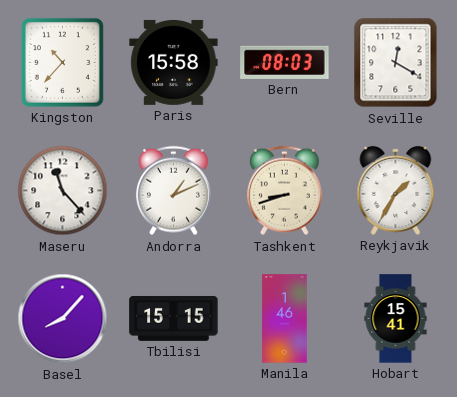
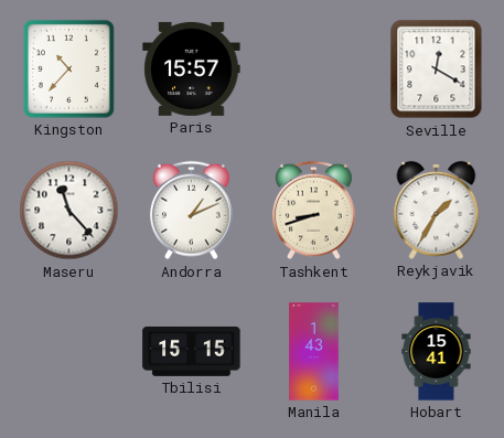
Paris: 15:58 -> 15:57 (192, 68)
Bern: 08:03 -> none (285, 62)
Basel: 8:07 -> none (63, 319)
Manila: 1:46 -> 1:43 (314, 352)
